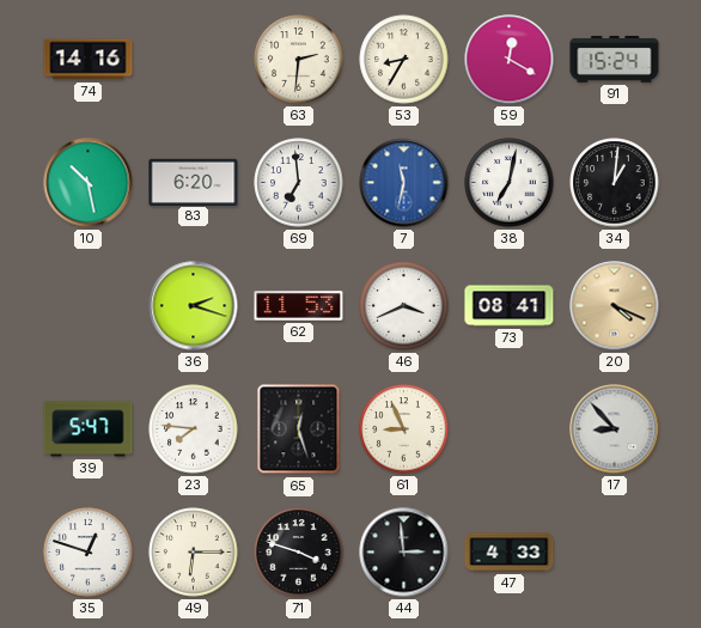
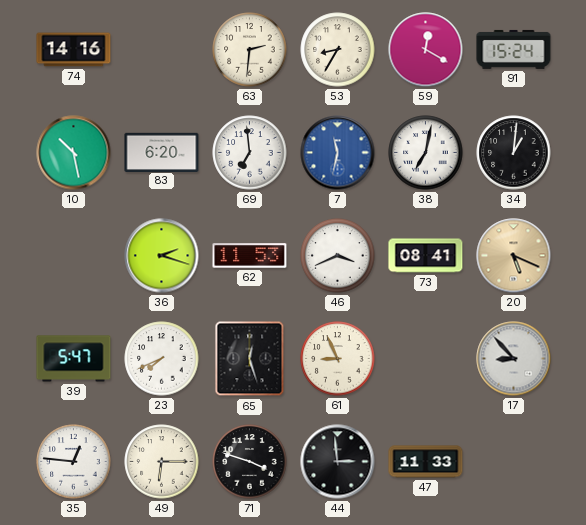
20: 4:19 -> 5:19 (514, 256)
23: 7:46 -> 7:41 (162, 359)
35: 12:48 -> 12:46 (74, 462)
47: 4:33 -> 11:33 (426, 462)
